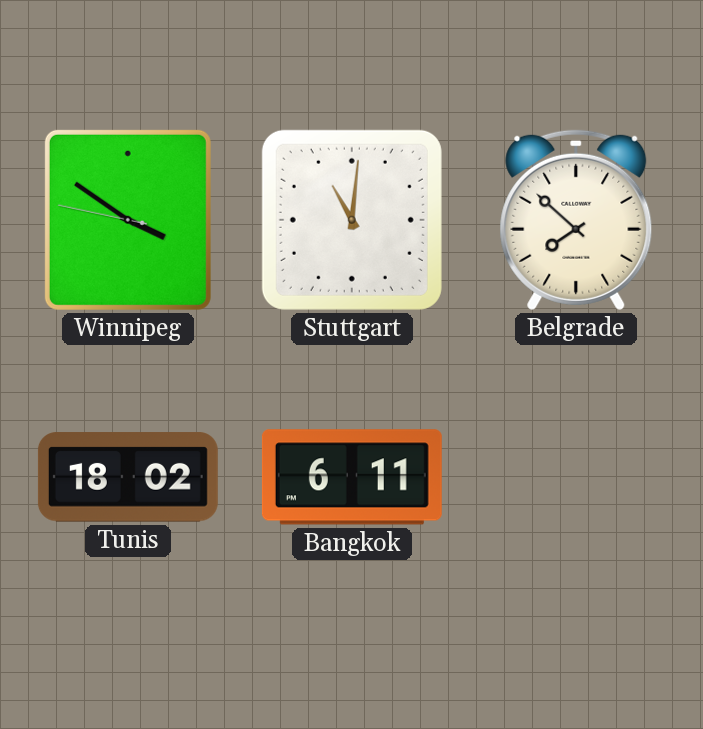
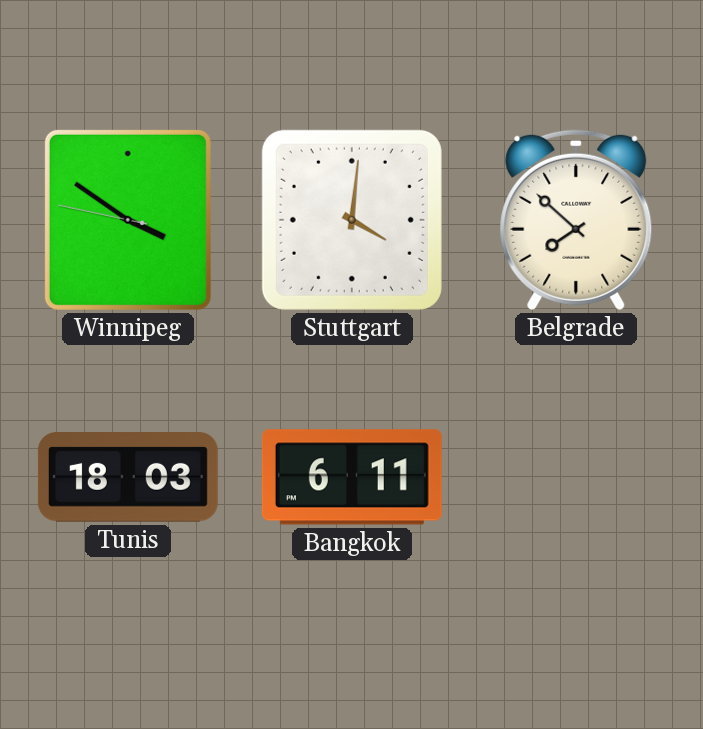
Stuttgart: 11:01 -> 4:01 (352, 220)
Tunis: 18:02 -> 18:03 (128, 477)
